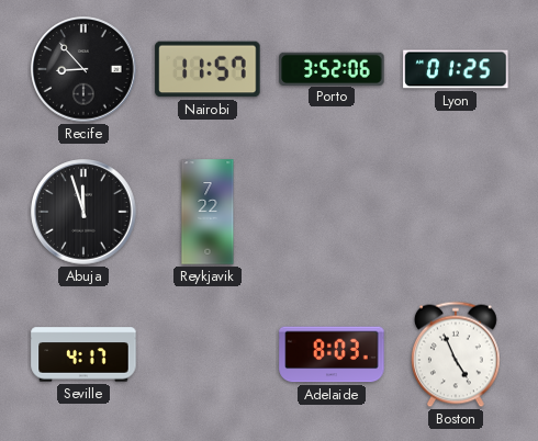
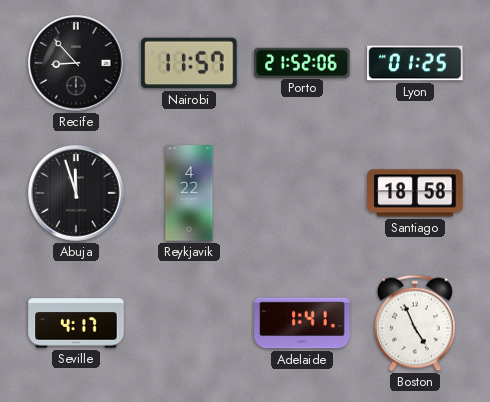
Porto: 3:52 -> 21:52 (302, 62)
Reykjavik: 7:22 -> 4:22 (189, 193)
Santiago: none -> 18:58 (415, 193)
Adelaide: 8:03 -> 1:41 (302, 323)
